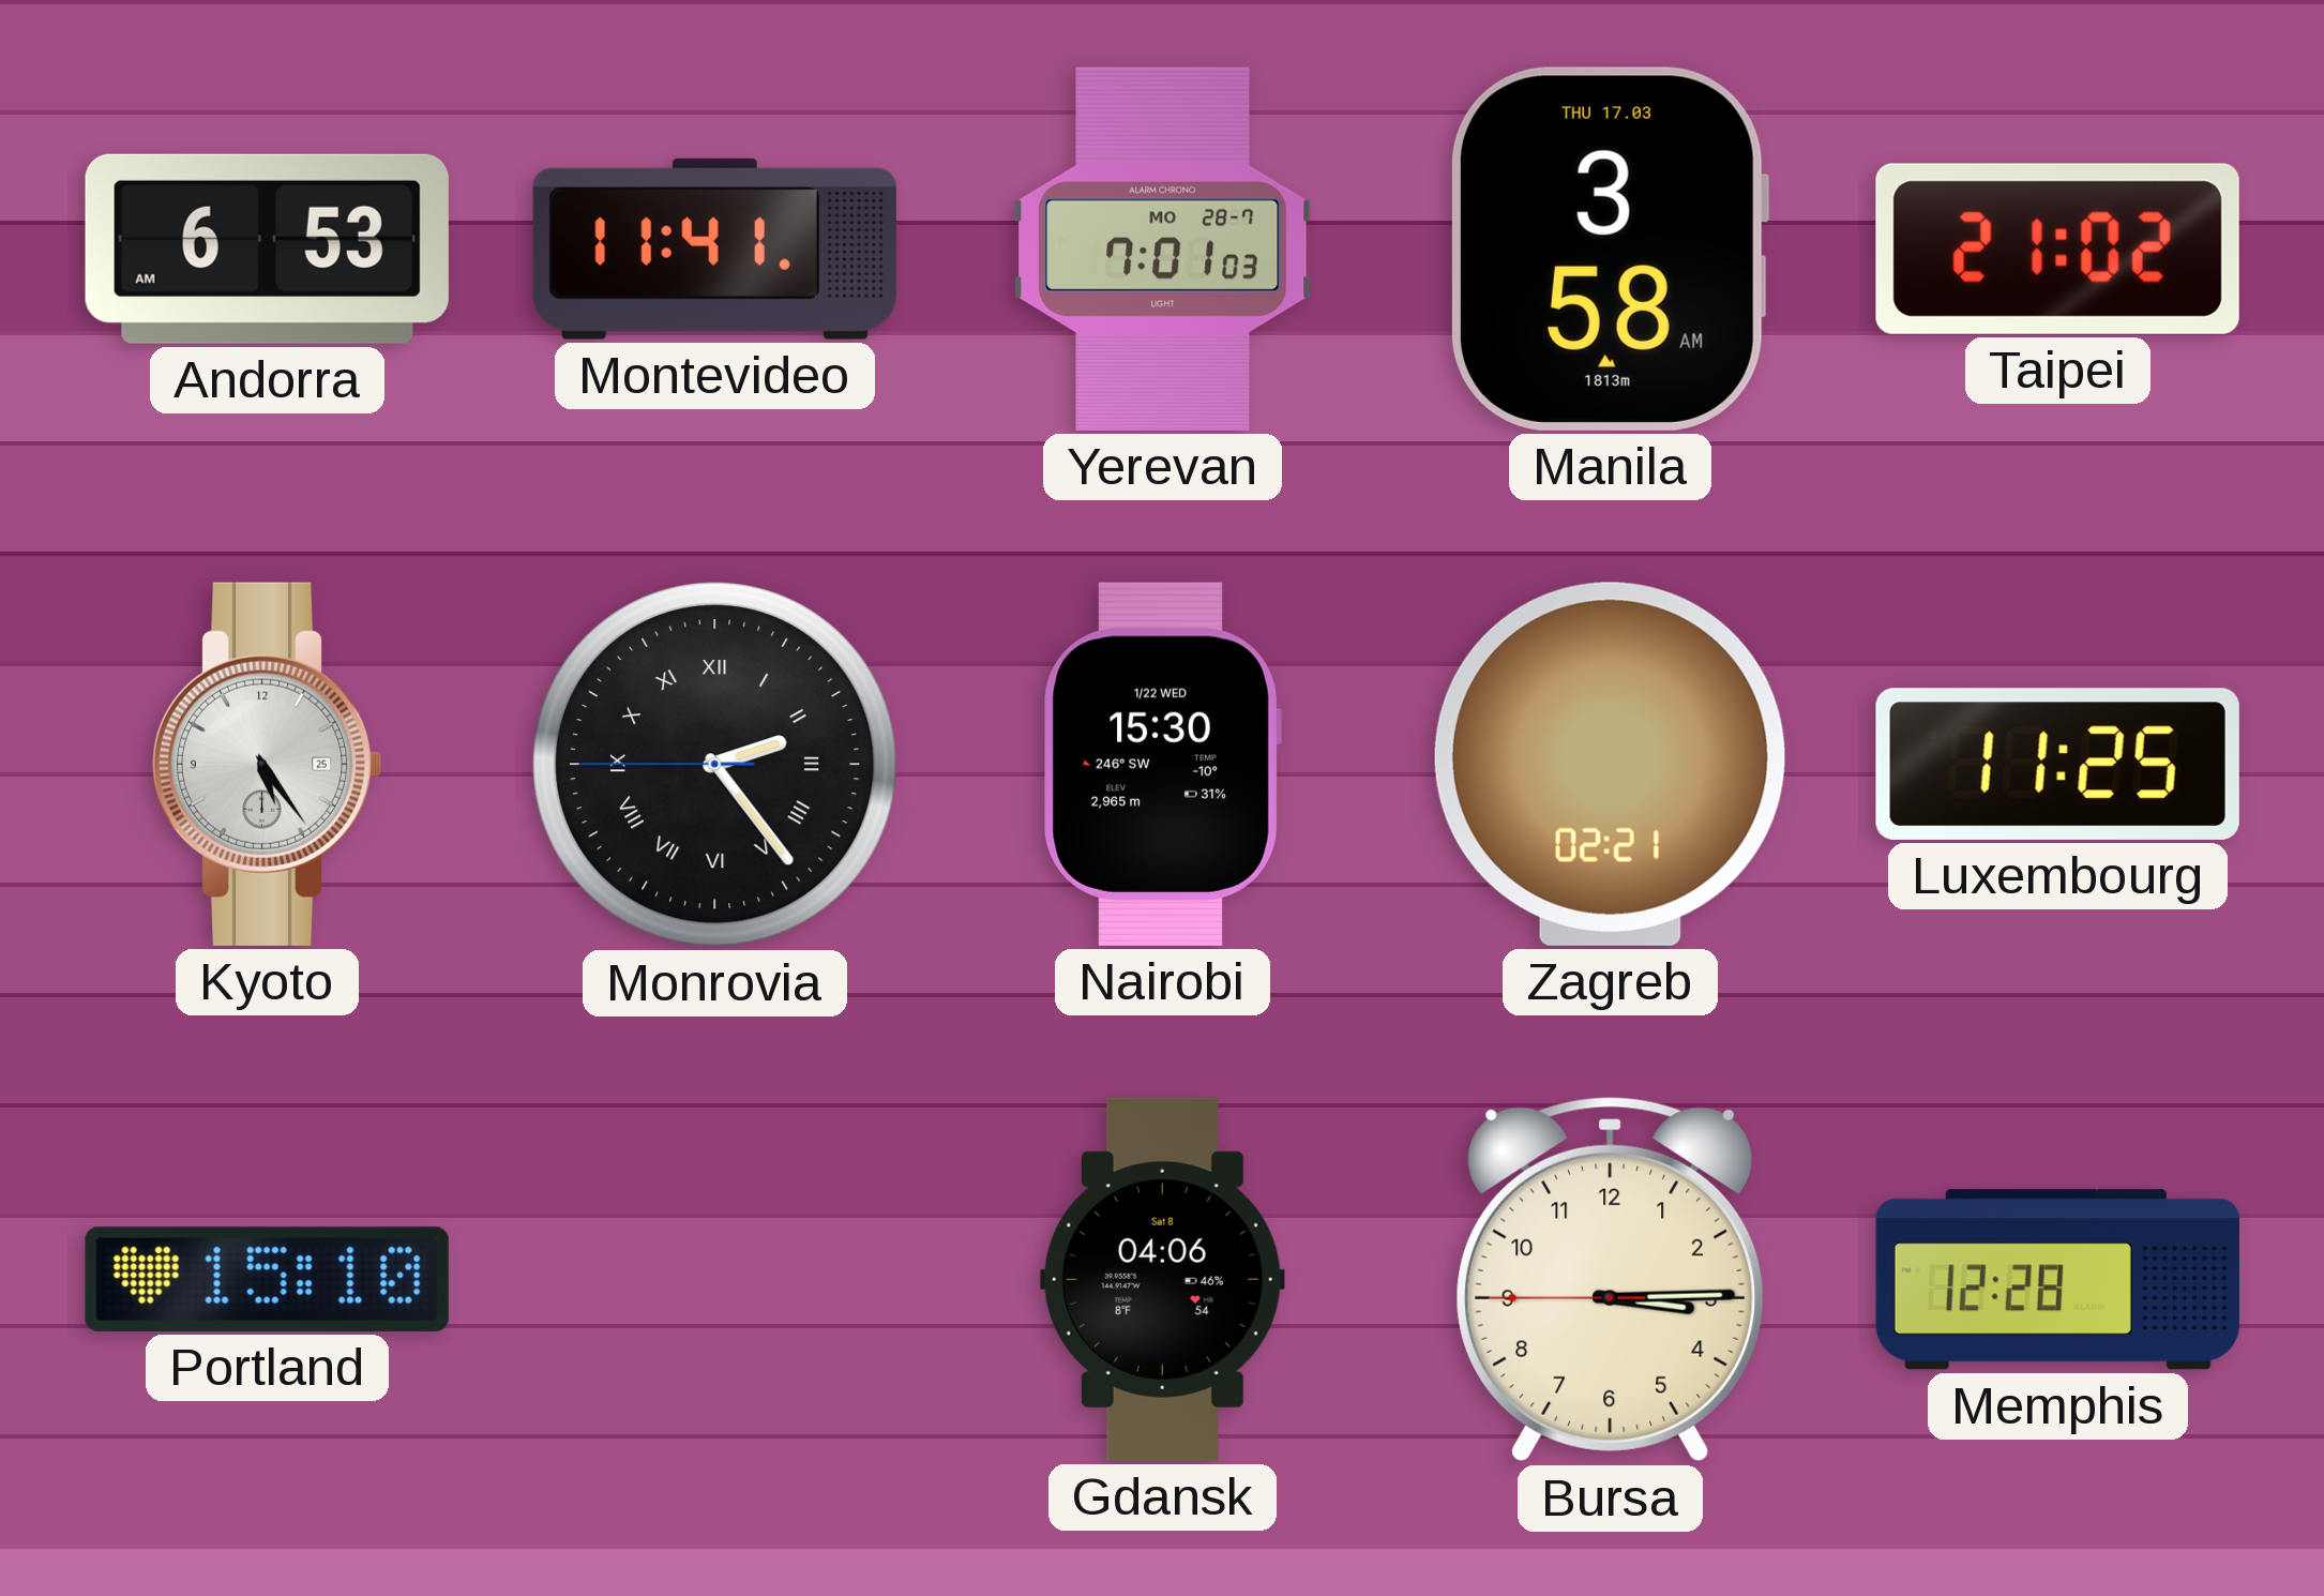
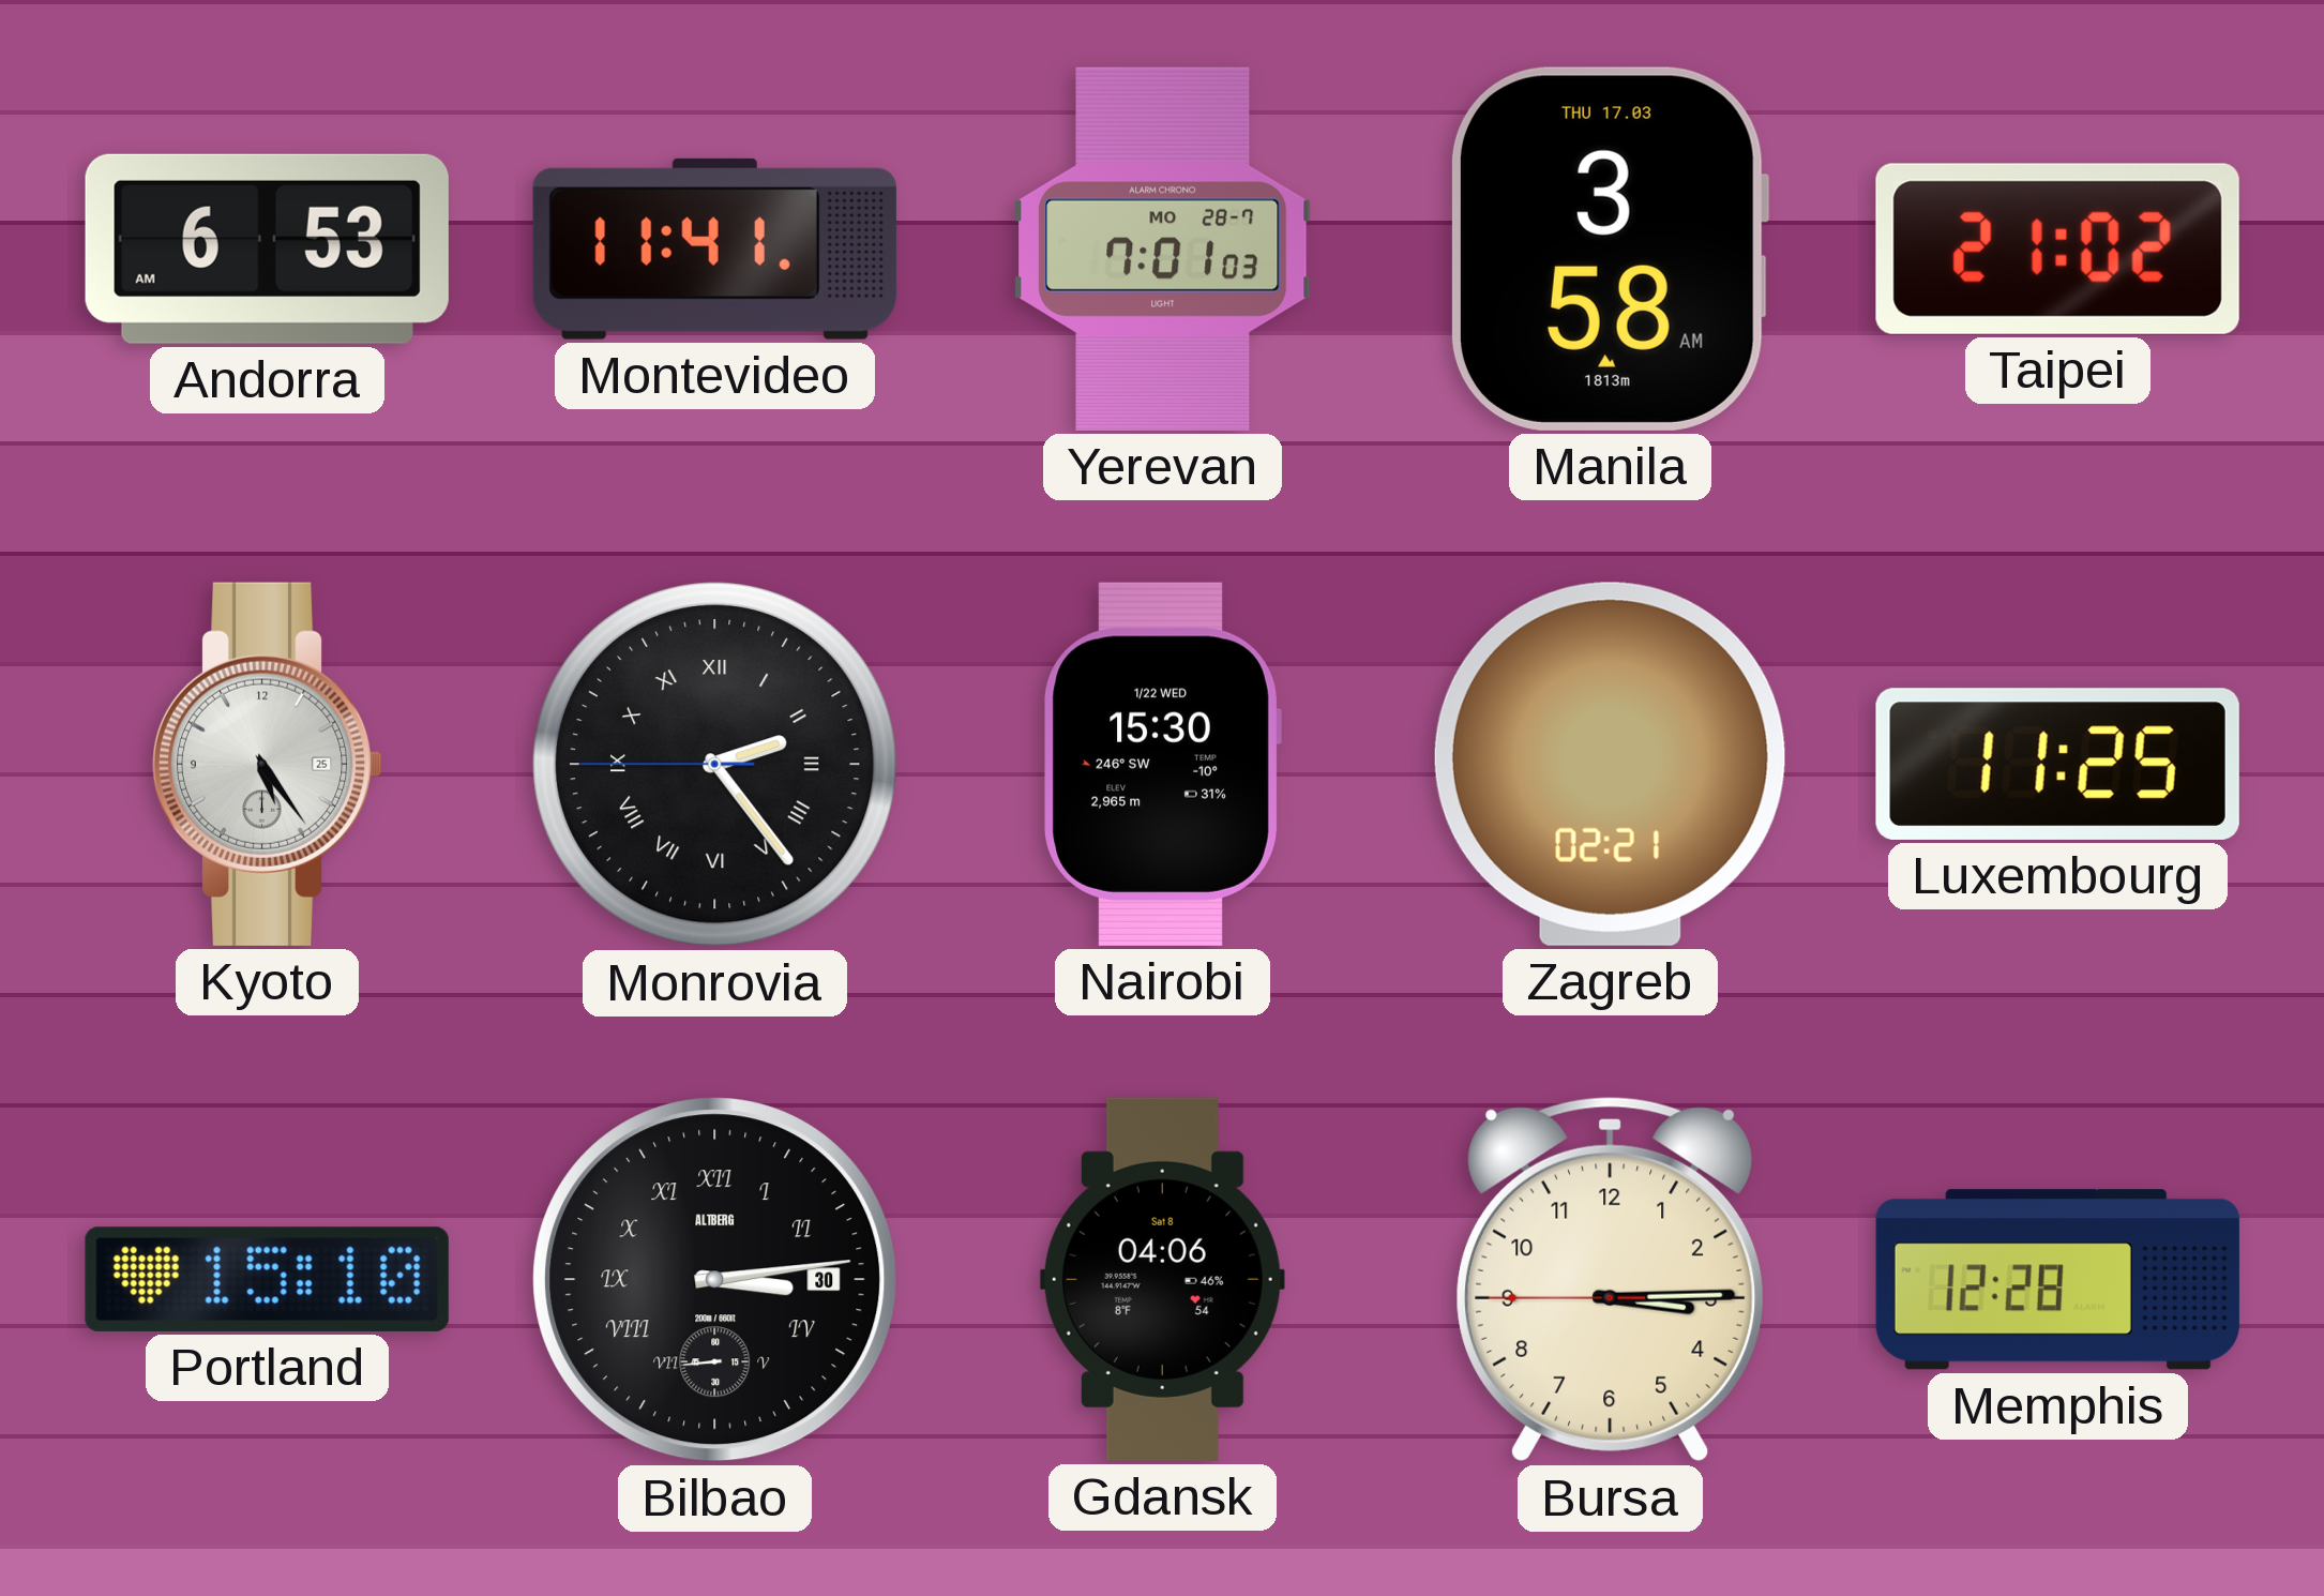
Bilbao: none -> 3:13 (715, 1280)
